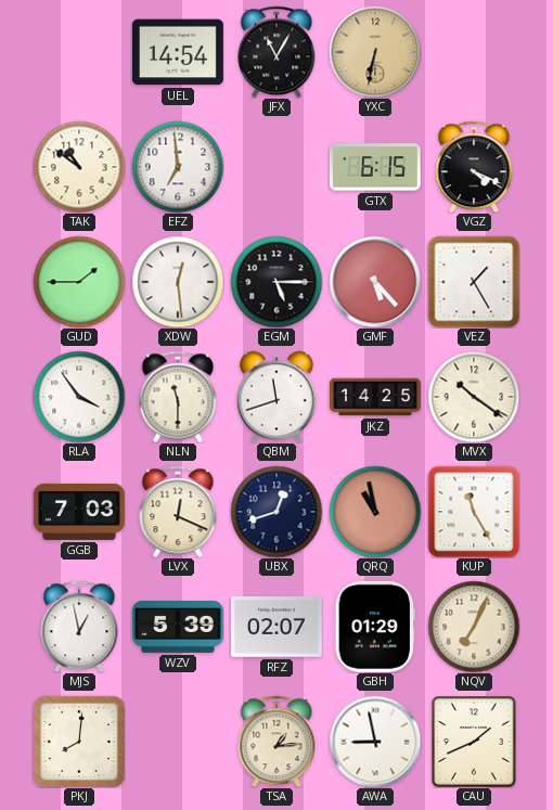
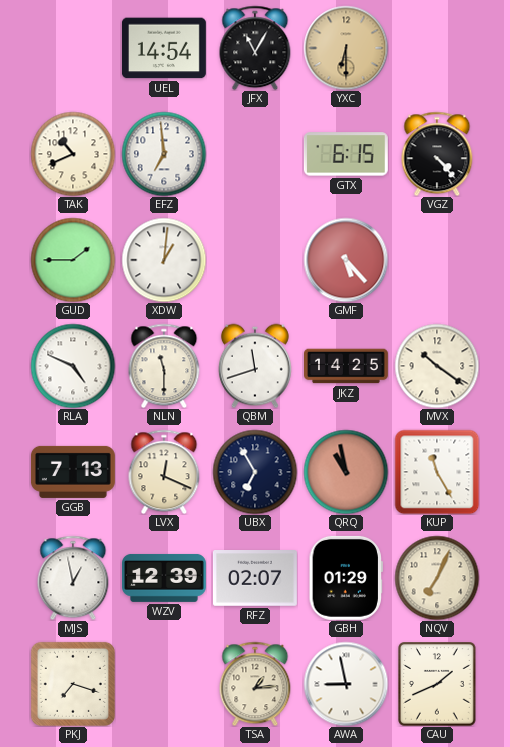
YXC: 6:32 -> 6:30 (346, 48)
TAK: 10:51 -> 10:41 (73, 154)
VGZ: 4:19 -> 4:23 (437, 154)
XDW: 12:29 -> 1:01 (164, 260)
EGM: 5:15 -> none (276, 282)
VEZ: 1:25 -> none (474, 282)
RLA: 3:54 -> 4:49 (73, 366)
GGB: 7:03 -> 7:13 (73, 472)
UBX: 12:42 -> 6:55 (255, 472)
WZV: 5:39 -> 12:39 (165, 578)
PKJ: 8:01 -> 7:18 (73, 684)
